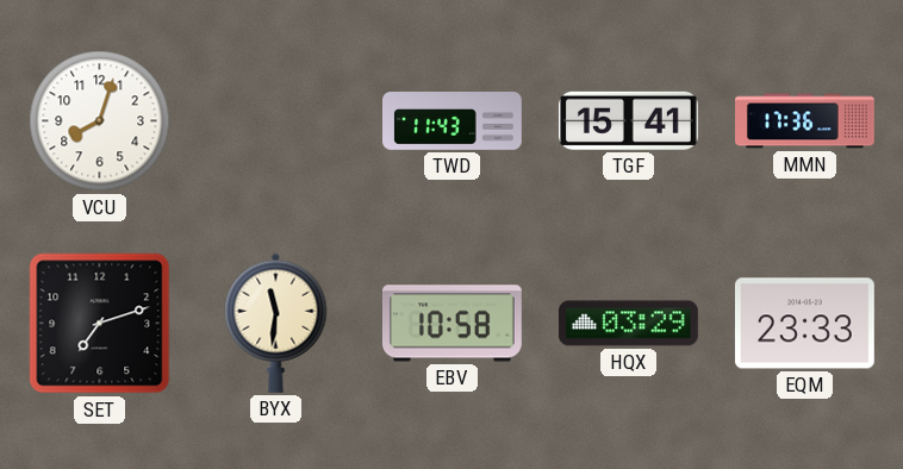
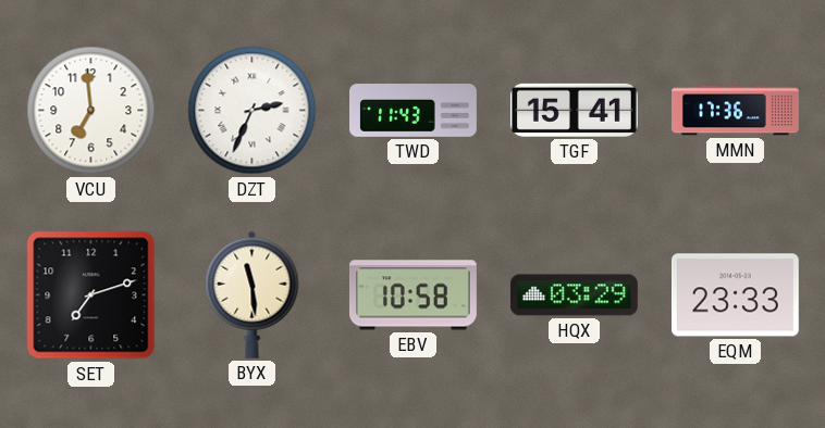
VCU: 8:03 -> 6:59 (91, 111)
DZT: none -> 2:34 (253, 111)
BYX: 11:31 -> 11:29 (253, 294)
